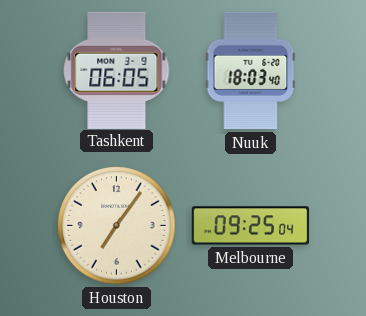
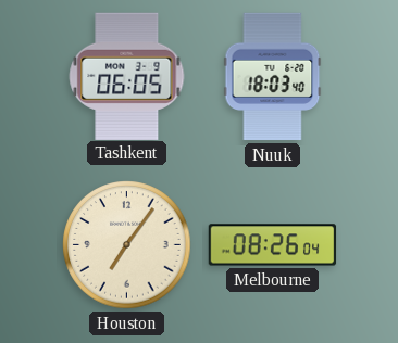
Melbourne: 09:25 -> 08:26 (273, 245)
